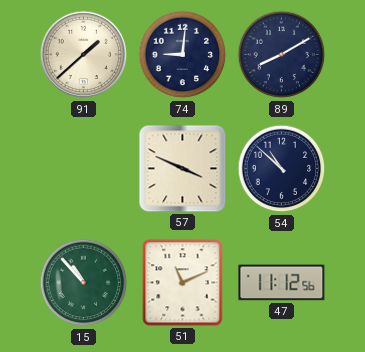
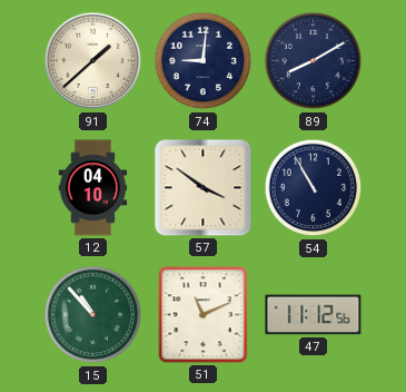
12: none -> 04:10 (93, 188)
57: 3:49 -> 3:51 (204, 188)
54: 10:52 -> 10:55 (314, 188)
